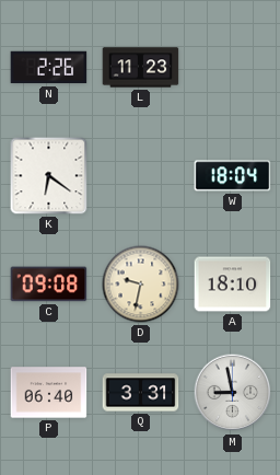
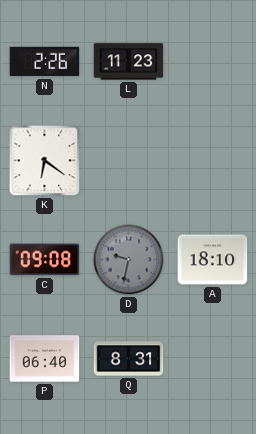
W: 18:04 -> none (233, 176)
D dial: cream -> grey (129, 260)
Q: 3:31 -> 8:31 (129, 359)
M: 8:58 -> none (233, 393)
